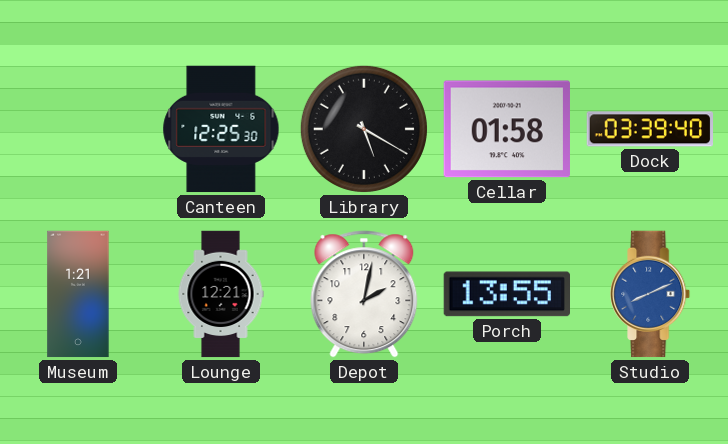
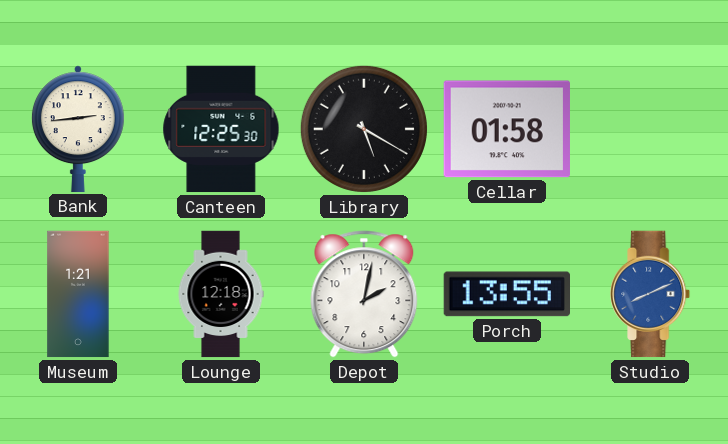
Bank: none -> 2:44 (78, 129)
Dock: 03:39 -> none (649, 129)
Lounge: 12:21 -> 12:18 (221, 294)
